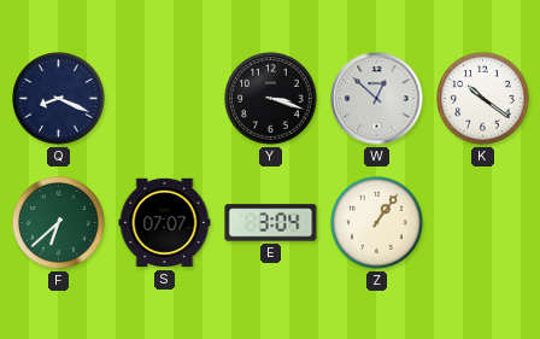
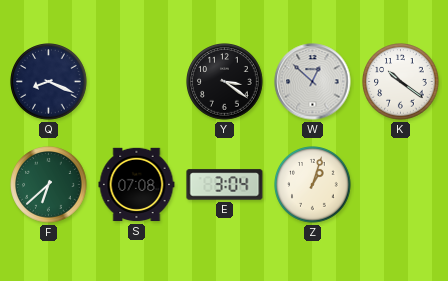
Y: 3:18 -> 3:21 (225, 82)
S: 07:07 -> 07:08 (137, 185)
Z: 1:06 -> 1:03 (313, 185)
